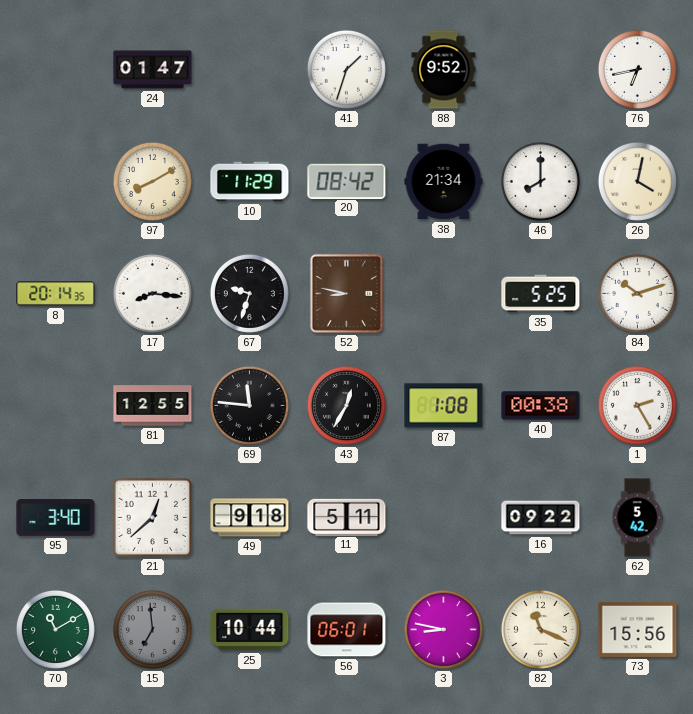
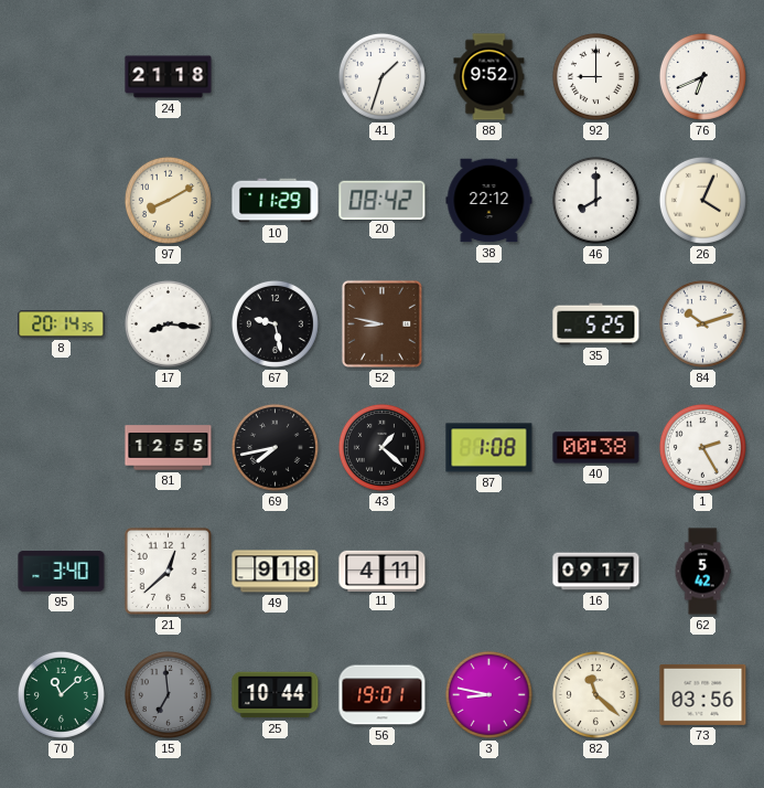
24: 01:47 -> 21:18 (169, 77)
92: none -> 9:00 (595, 76)
76: 6:43 -> 6:41 (702, 76)
38: 21:34 -> 22:12 (489, 201)
26: 4:02 -> 4:04 (702, 200)
67: 9:33 -> 9:28 (275, 323)
69: 11:46 -> 7:43 (275, 447)
43: 12:35 -> 1:22 (381, 447)
11: 5:11 -> 4:11 (383, 571)
16: 09:22 -> 09:17 (596, 572)
70: 11:10 -> 11:08 (61, 694)
56: 06:01 -> 19:01 (383, 695)
82: 11:19 -> 11:22 (595, 694)
73: 15:56 -> 03:56 (703, 694)
